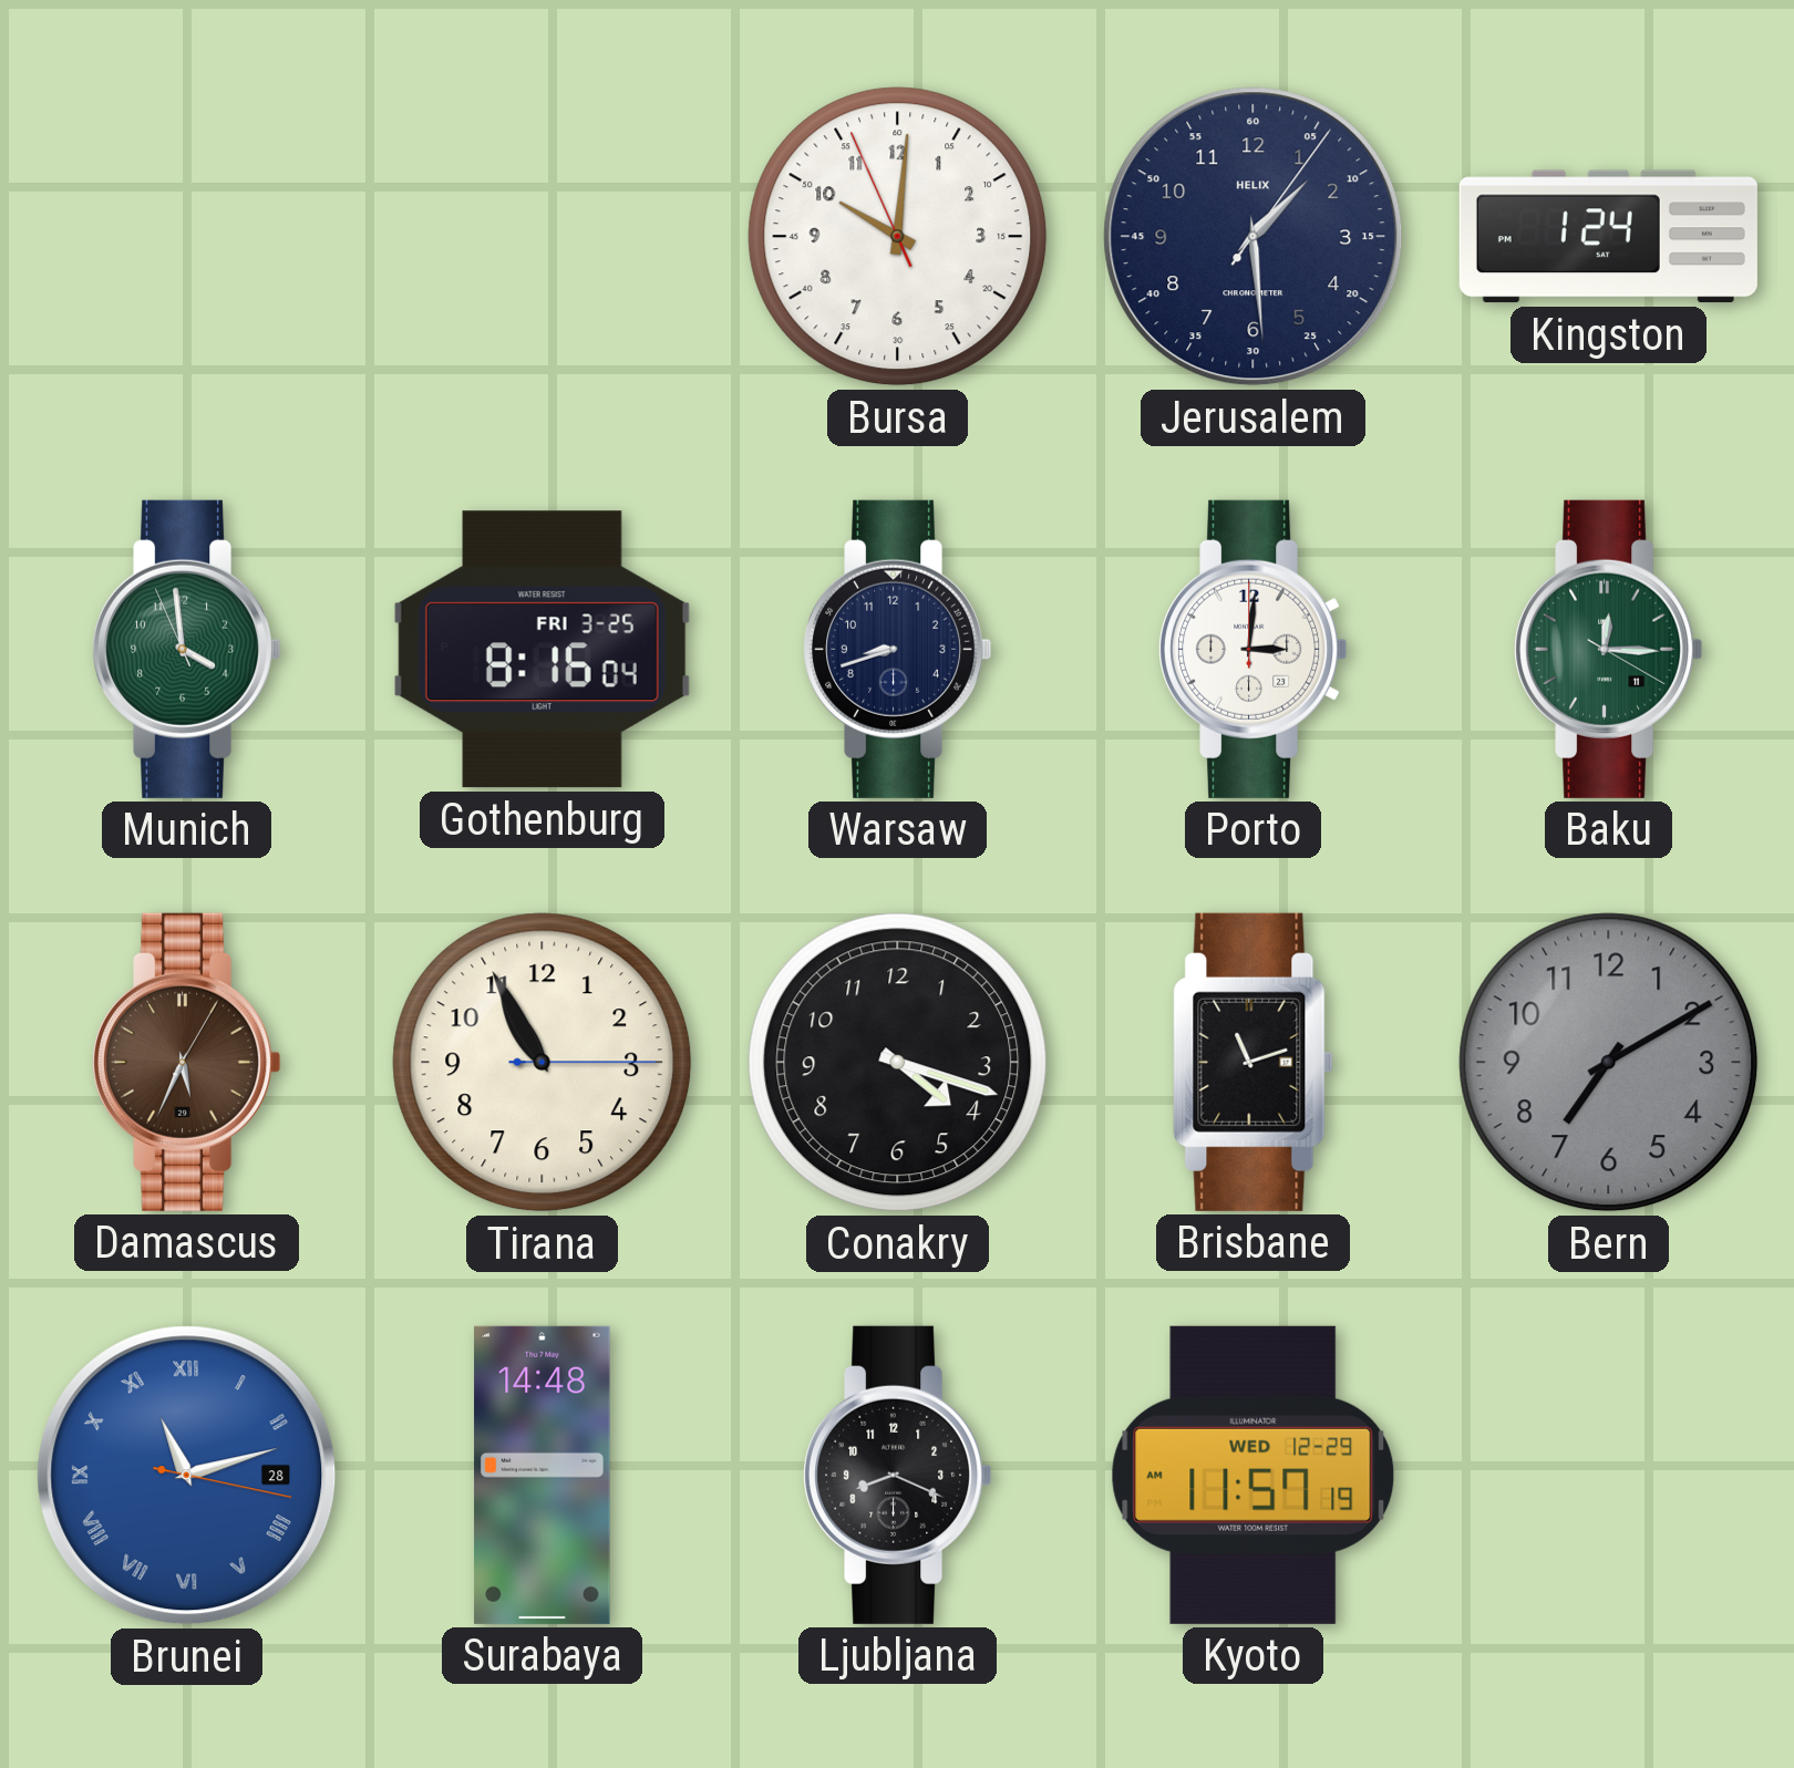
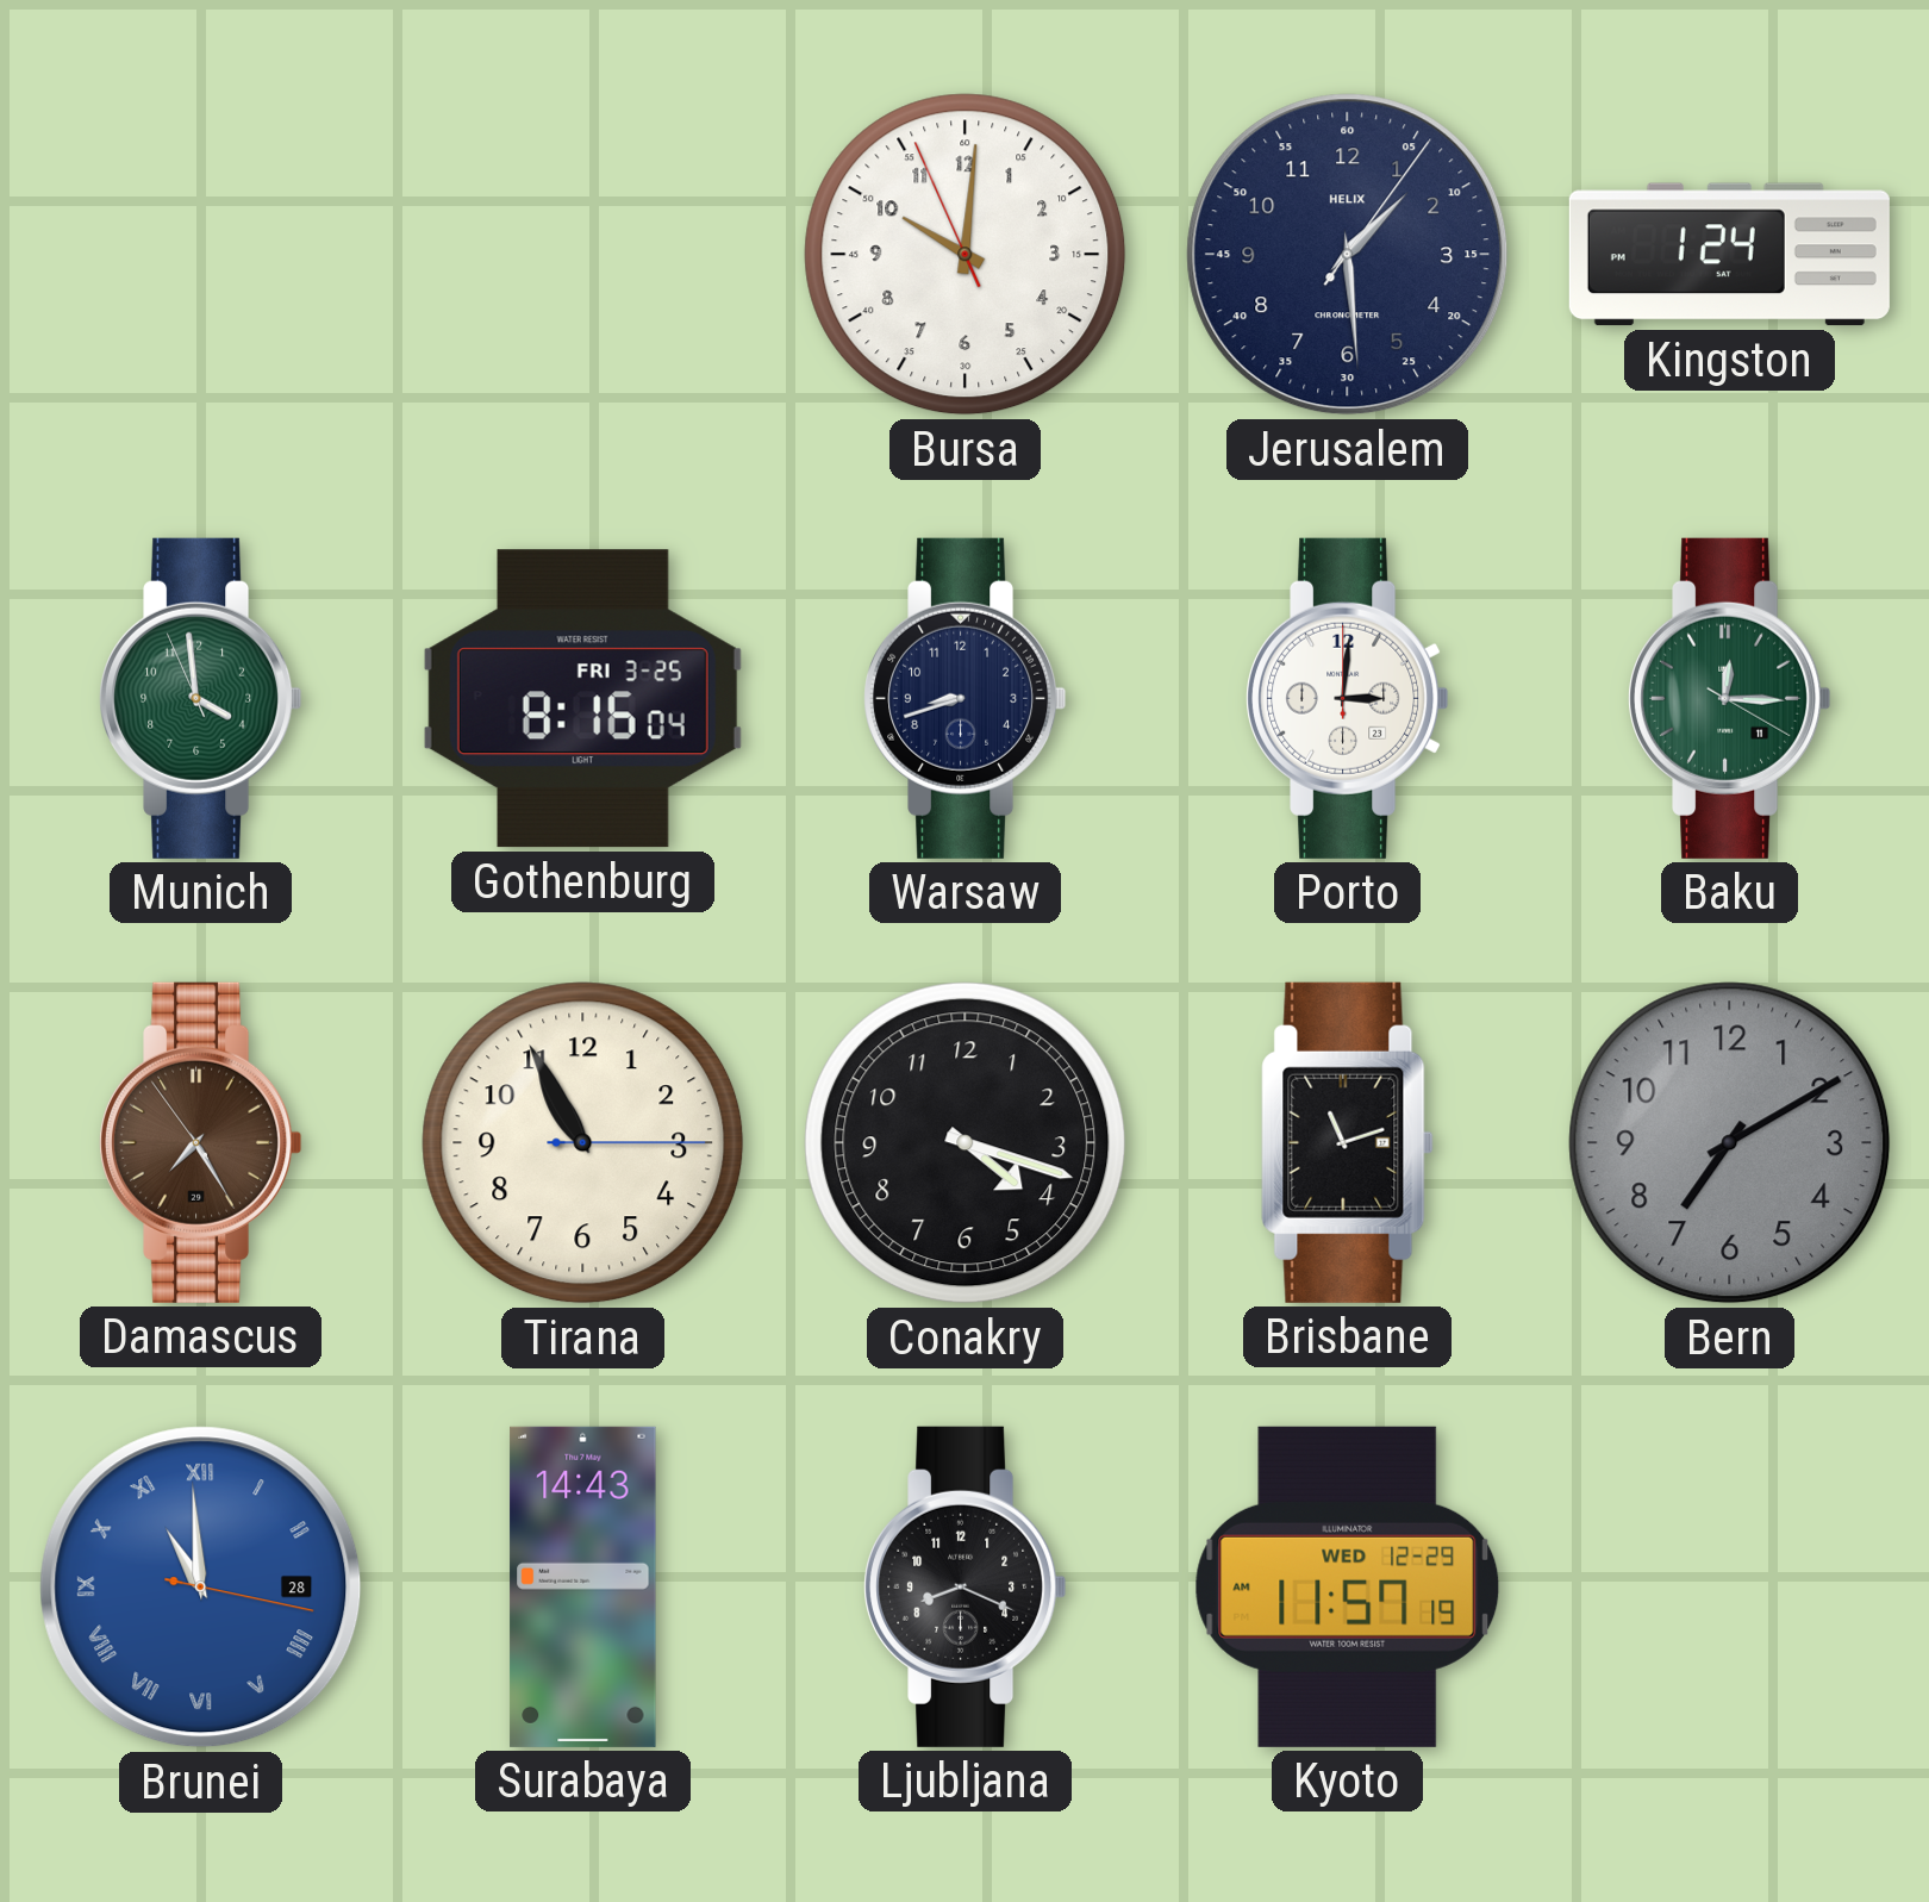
Damascus: 5:34 -> 7:24 (201, 1142)
Brunei: 11:12 -> 10:59 (201, 1588)
Surabaya: 14:48 -> 14:43 (583, 1586)
